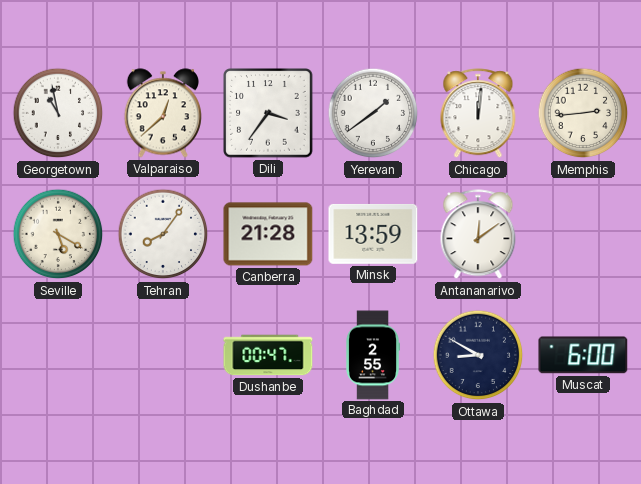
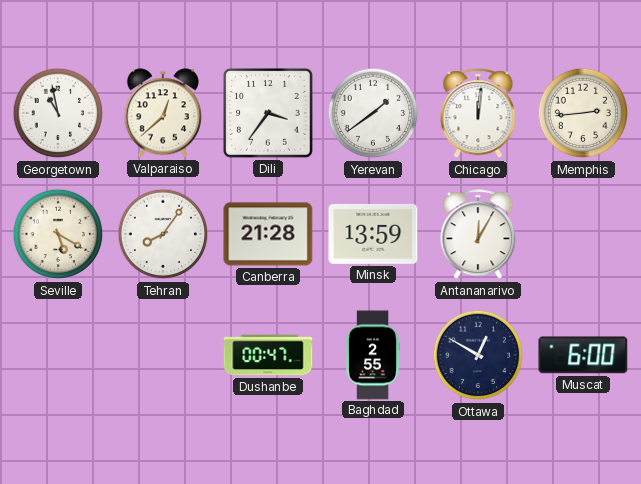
Antananarivo: 12:09 -> 12:05 (478, 235)
Ottawa: 8:50 -> 12:50 (478, 355)
